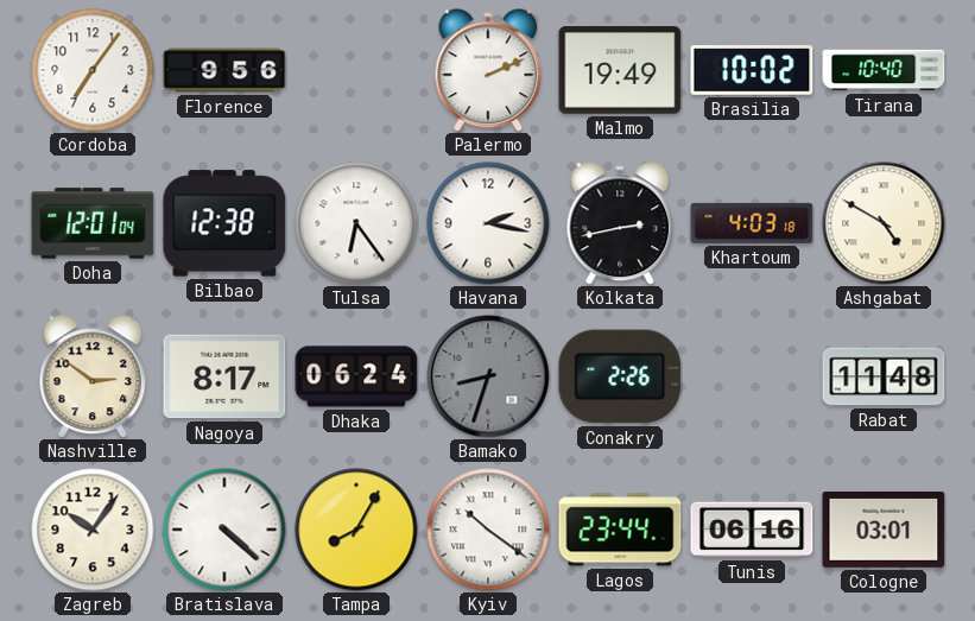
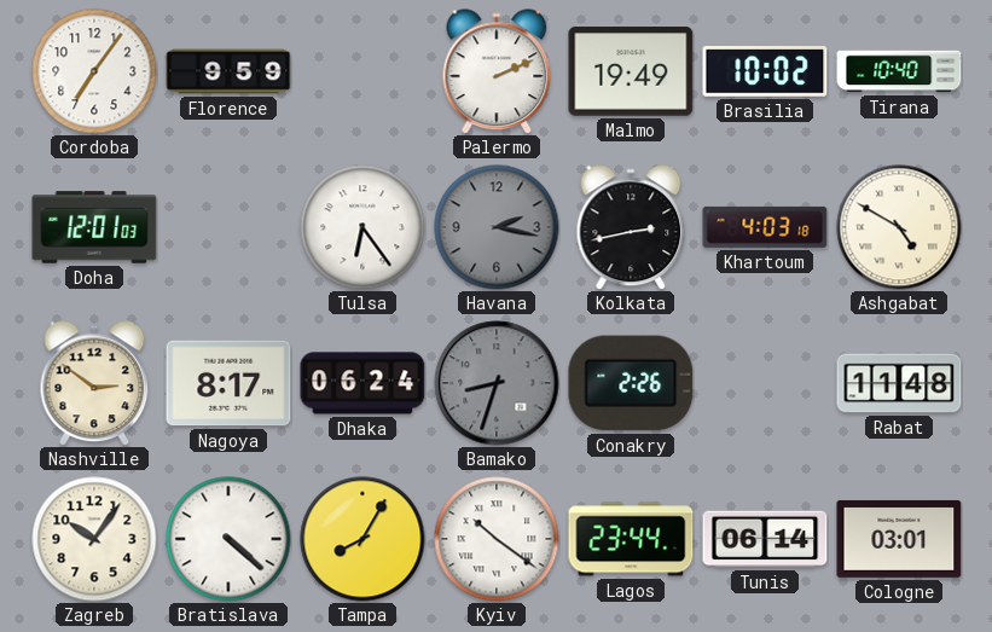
Florence: 9:56 -> 9:59 (228, 71)
Doha: 12:01:04 -> 12:01:03 (94, 227)
Bilbao: 12:38 -> none (224, 223)
Havana dial: white -> grey (497, 227)
Tunis: 06:16 -> 06:14 (765, 539)
